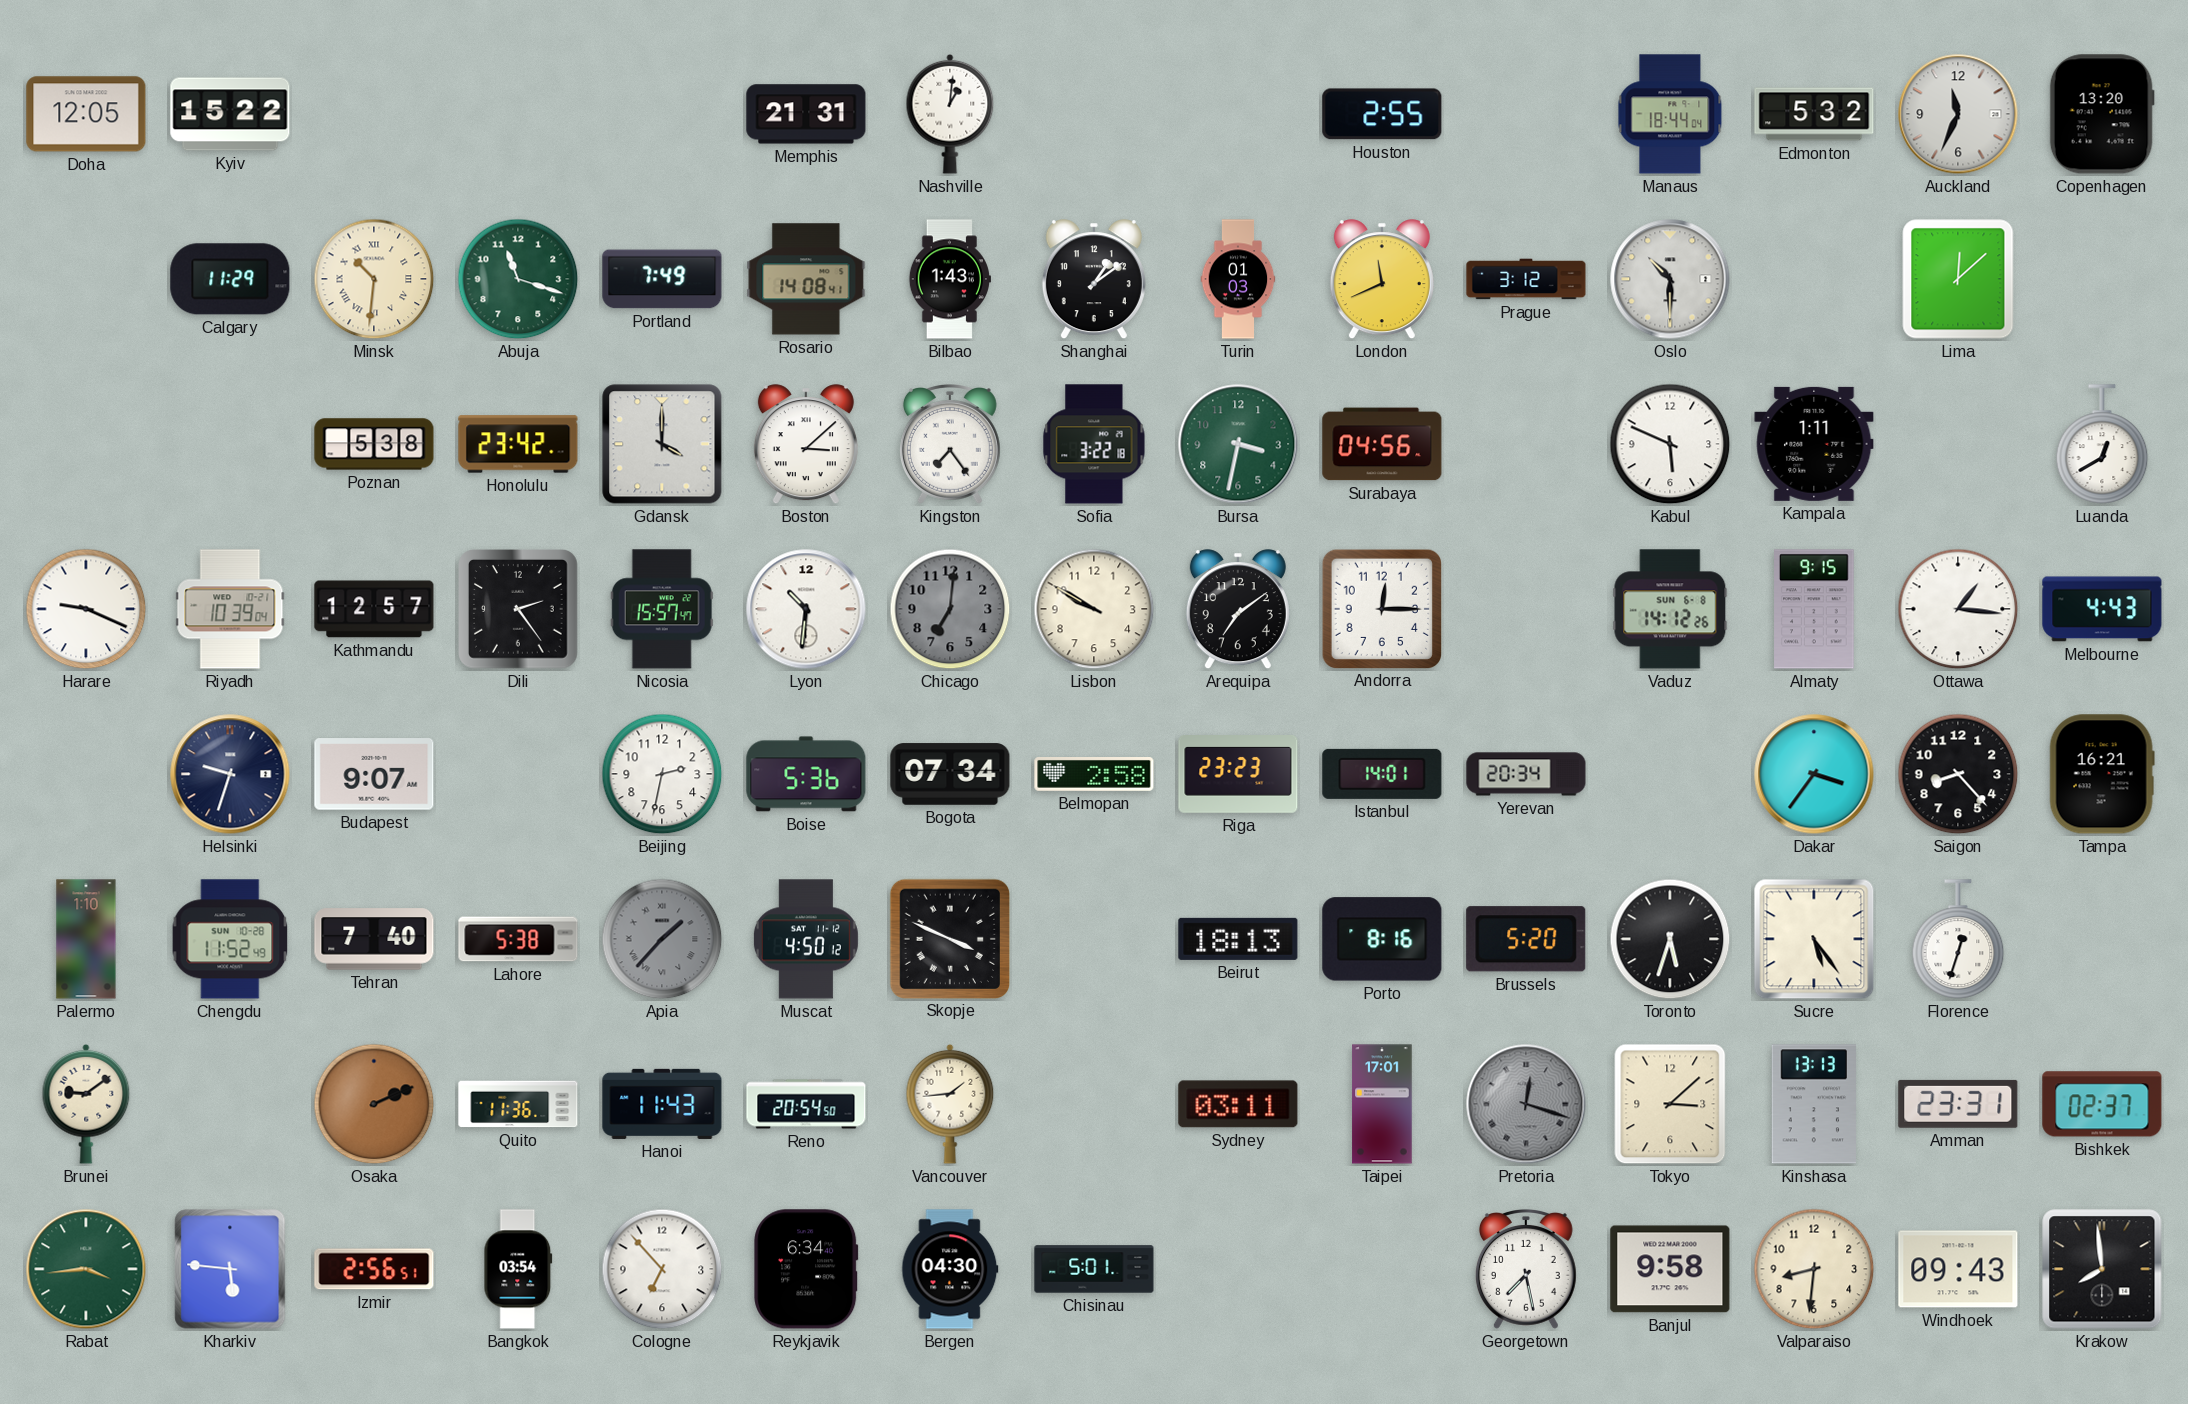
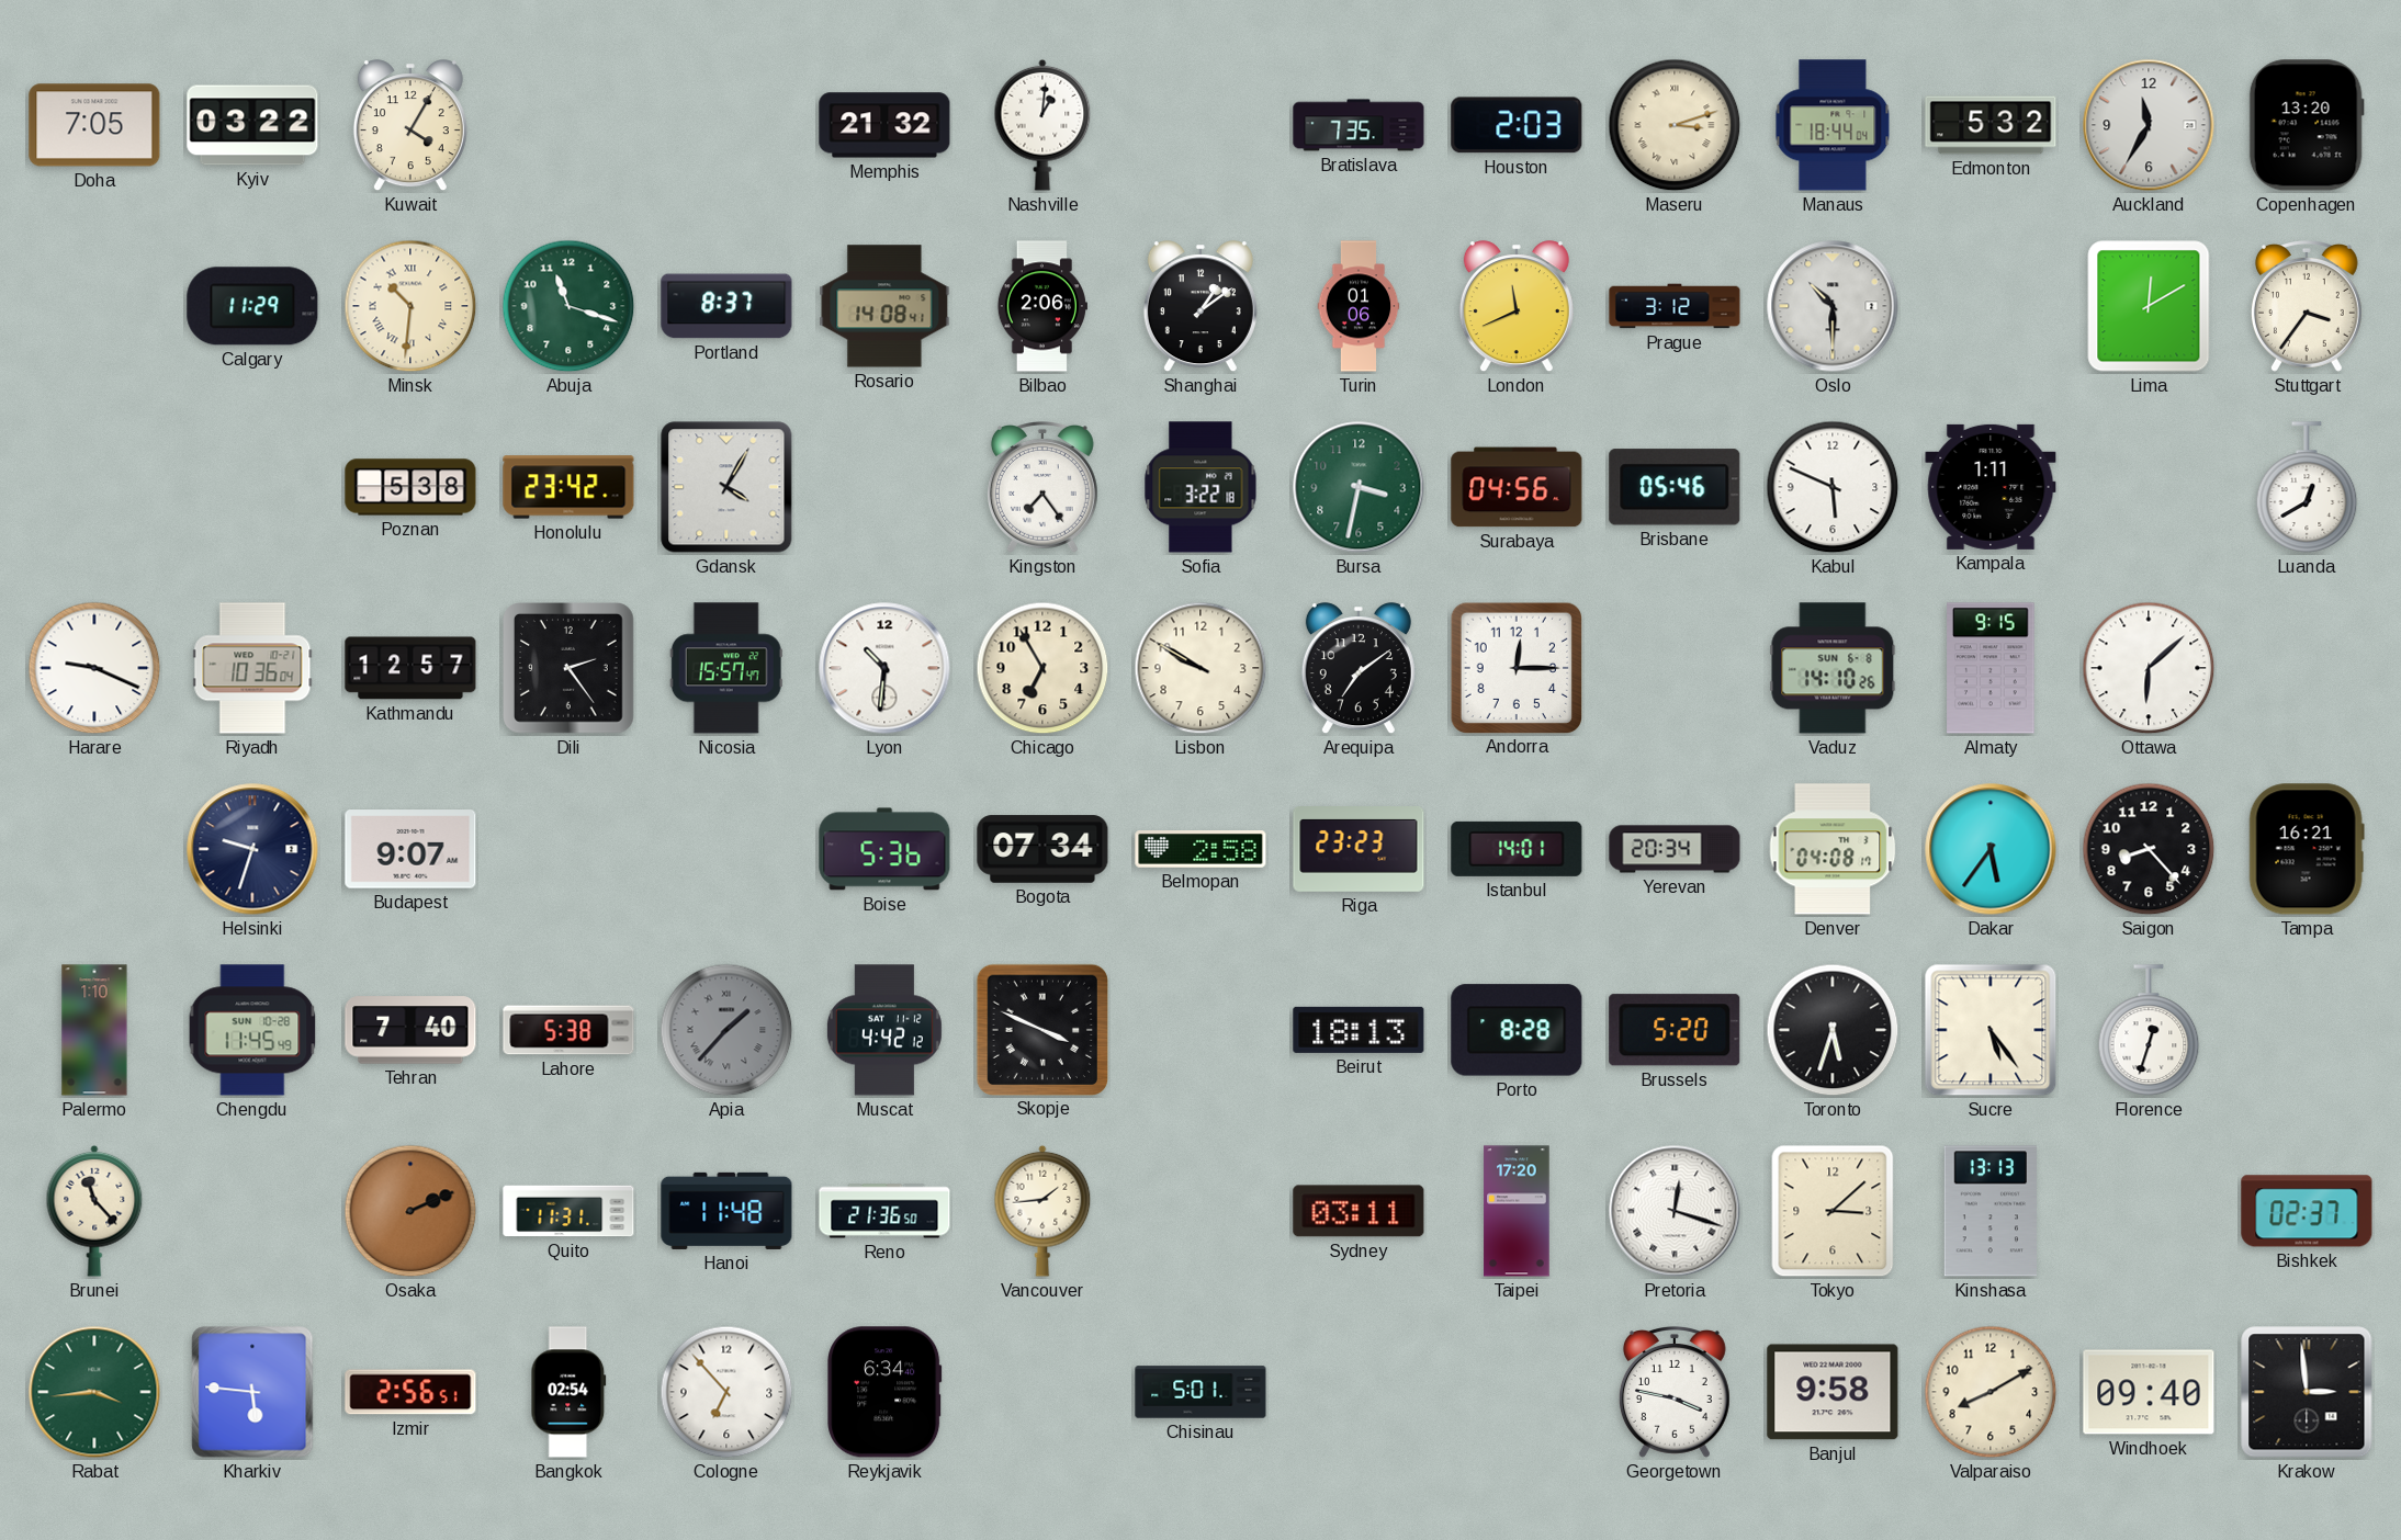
Doha: 12:05 -> 7:05 (94, 125)
Kyiv: 15:22 -> 03:22 (252, 125)
Kuwait: none -> 4:05 (410, 126)
Memphis: 21:31 -> 21:32 (884, 125)
Bratislava: none -> 7:35 (1359, 125)
Houston: 2:55 -> 2:03 (1517, 125)
Maseru: none -> 3:12 (1675, 125)
Auckland: 11:34 -> 11:35 (2149, 125)
Portland: 7:49 -> 8:37 (726, 306)
Bilbao: 1:43 -> 2:06 (1042, 306)
Turin: 01:03 -> 01:06 (1359, 306)
Lima: 12:08 -> 12:10 (2149, 306)
Stuttgart: none -> 3:36 (2307, 307)
Gdansk: 4:00 -> 4:05 (726, 487)
Boston: 3:08 -> none (806, 445)
Brisbane: none -> 05:46 (1675, 487)
Riyadh: 10:39 -> 10:36 (252, 668)
Chicago: 7:01 -> 6:55 (1042, 668)
Chicago dial: grey -> cream (1042, 668)
Vaduz: 14:12 -> 14:10 (1833, 668)
Ottawa: 1:16 -> 6:08 (2149, 668)
Melbourne: 4:43 -> none (2102, 609)
Beijing: 2:32 -> none (662, 774)
Denver: none -> 04:08 (1833, 849)
Dakar: 3:36 -> 5:36 (1991, 849)
Chengdu: 11:52 -> 11:45 (252, 1030)
Muscat: 4:50 -> 4:42 (884, 1030)
Porto: 8:16 -> 8:28 (1517, 1030)
Brunei: 9:09 -> 11:23 (94, 1211)
Quito: 11:36 -> 11:31 (568, 1211)
Hanoi: 11:43 -> 11:48 (726, 1211)
Reno: 20:54 -> 21:36 (884, 1211)
Taipei: 17:01 -> 17:20 (1517, 1211)
Pretoria dial: grey -> white (1675, 1211)
Amman: 23:31 -> none (1958, 1104)
Bangkok: 03:54 -> 02:54 (568, 1392)
Bergen: 04:30 -> none (950, 1269)
Georgetown: 7:28 -> 3:47 (1675, 1393)
Valparaiso: 8:31 -> 8:10 (1991, 1392)
Windhoek: 09:43 -> 09:40 (2149, 1392)
Krakow: 7:59 -> 2:59 (2307, 1392)
